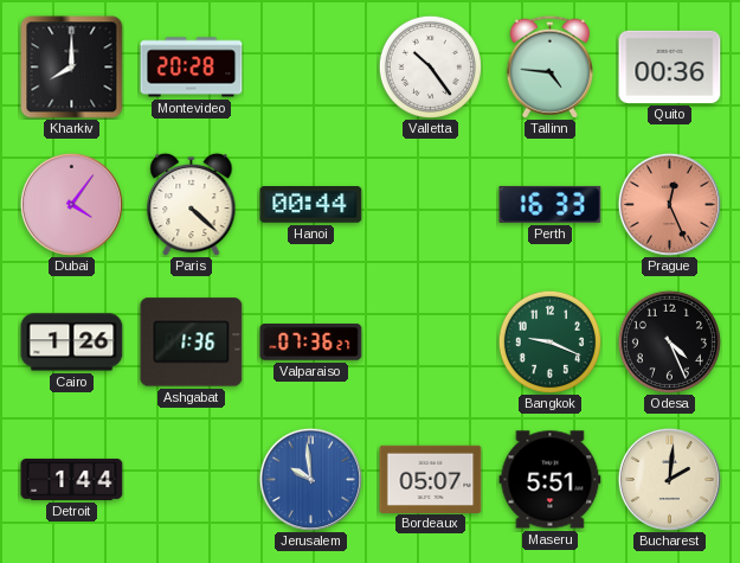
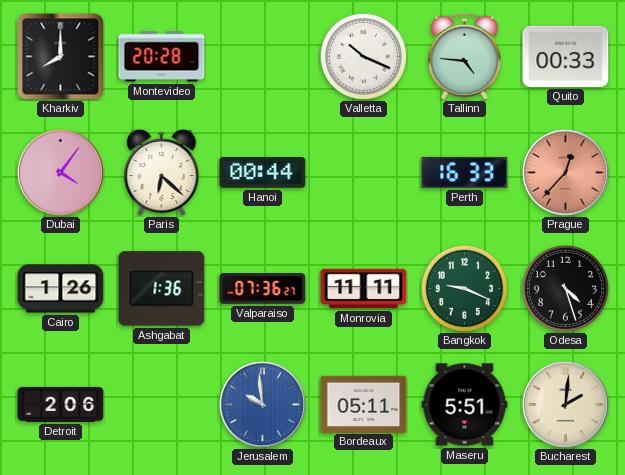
Valletta: 10:24 -> 10:19 (363, 56)
Quito: 00:36 -> 00:33 (566, 56)
Paris: 4:22 -> 6:22 (162, 172)
Prague: 12:26 -> 12:37 (565, 172)
Monrovia: none -> 11:11 (364, 289)
Odesa: 4:26 -> 4:27 (565, 288)
Detroit: 1:44 -> 2:06 (61, 404)
Bordeaux: 05:07 -> 05:11 (364, 404)
